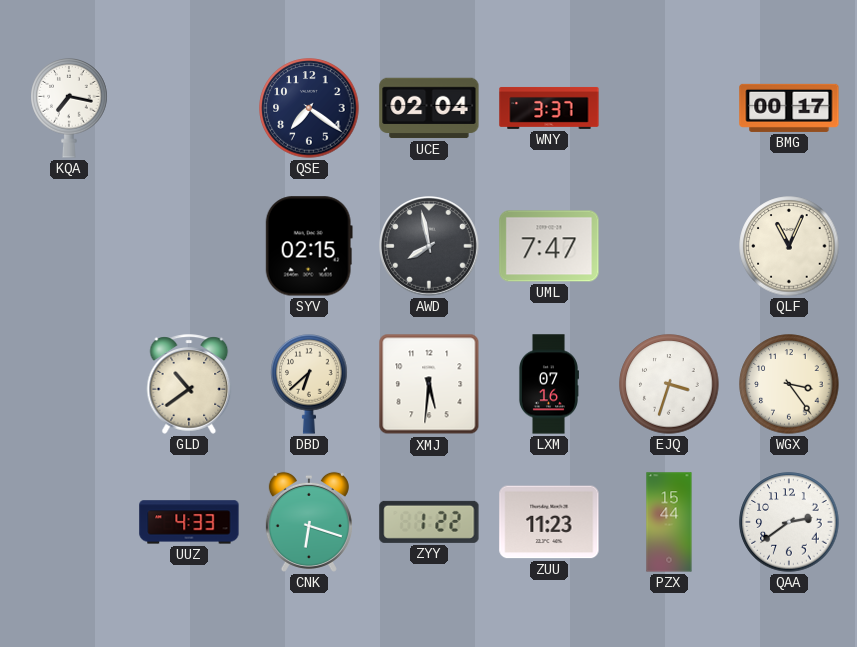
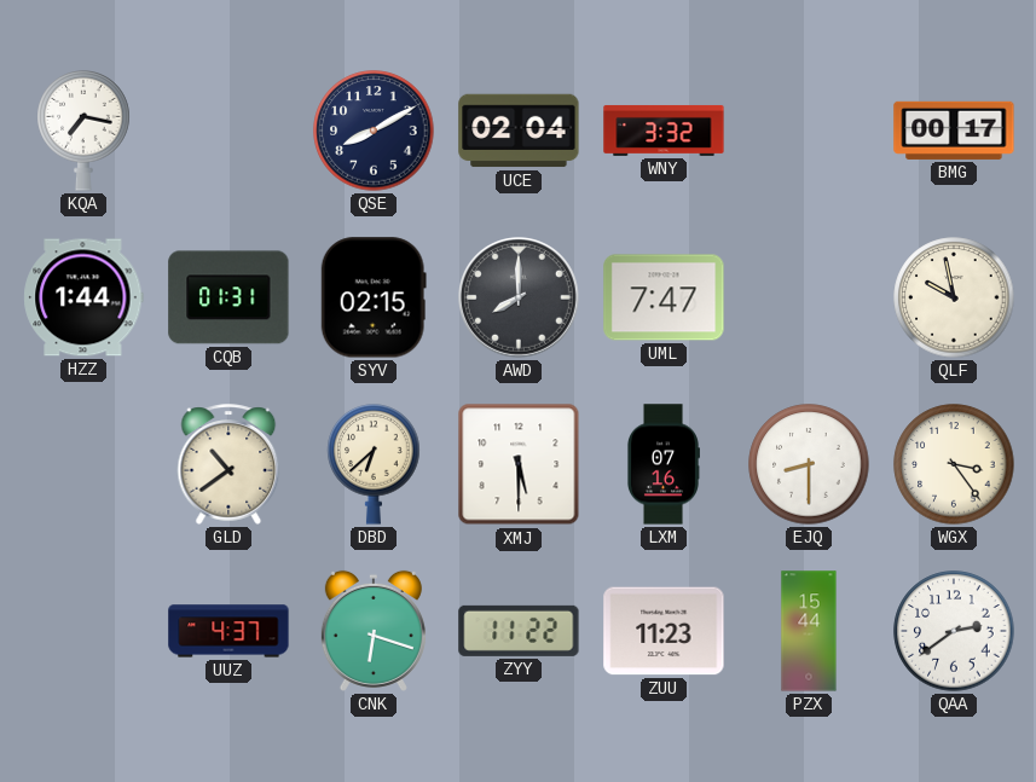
QSE: 7:21 -> 8:10 (374, 131)
WNY: 3:37 -> 3:32 (664, 131)
HZZ: none -> 1:44 (83, 297)
CQB: none -> 01:31 (228, 297)
AWD: 7:58 -> 8:00 (520, 299)
QLF: 11:04 -> 9:58 (954, 297)
XMJ: 5:31 -> 5:30 (519, 464)
EJQ: 3:33 -> 8:30 (809, 464)
UUZ: 4:33 -> 4:37 (228, 631)
ZYY: 1:22 -> 11:22 (519, 631)
